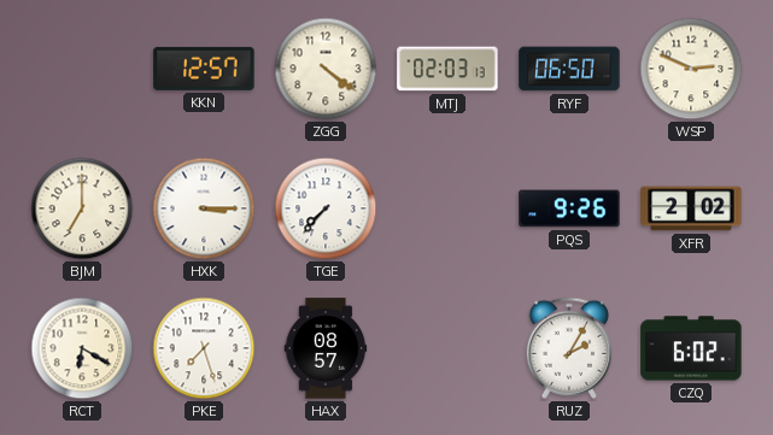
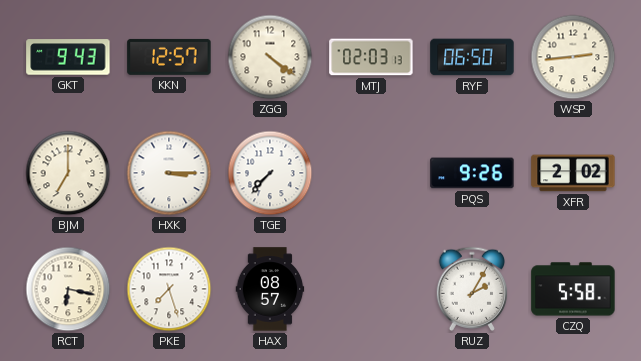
GKT: none -> 9:43 (68, 57)
WSP: 2:49 -> 2:44 (573, 57)
RCT: 6:20 -> 6:17 (68, 289)
CZQ: 6:02 -> 5:58 (573, 289)
